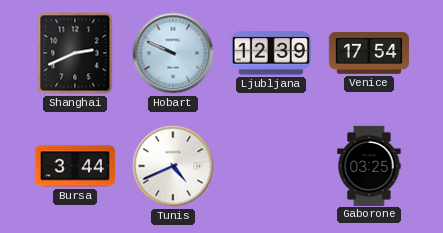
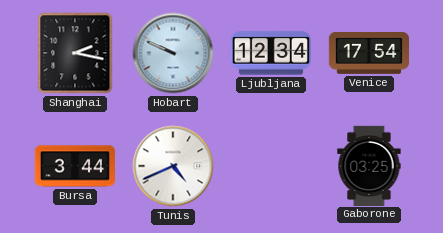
Shanghai: 2:41 -> 2:17 (75, 53)
Ljubljana: 12:39 -> 12:34 (271, 53)
